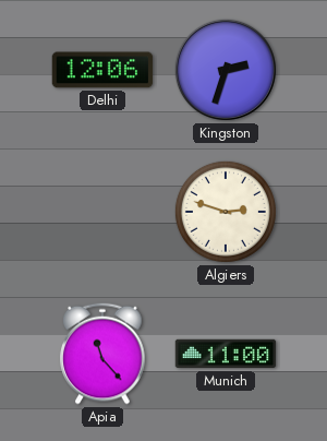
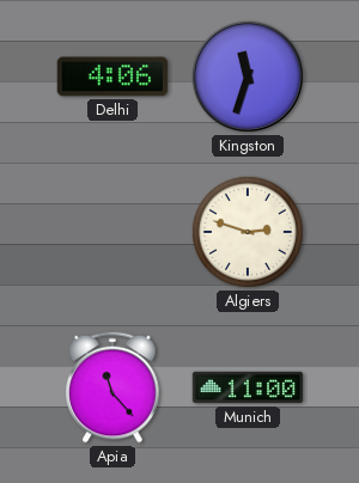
Delhi: 12:06 -> 4:06 (112, 77)
Kingston: 2:33 -> 11:33 (248, 77)
